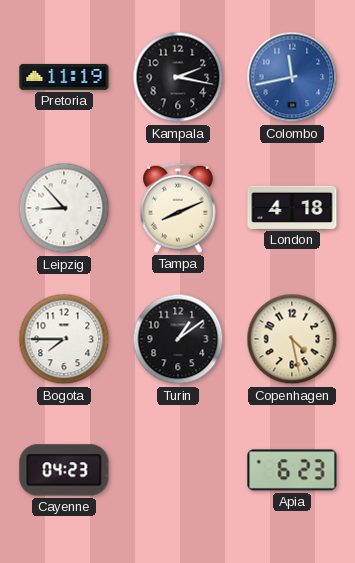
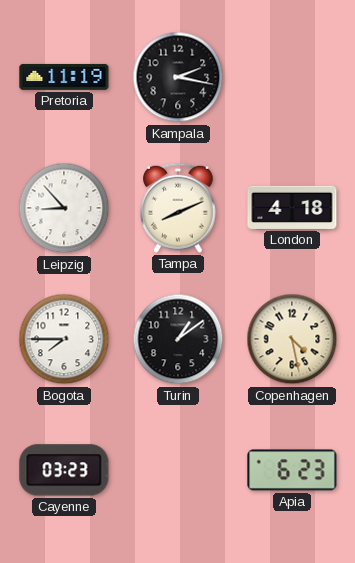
Colombo: 11:43 -> none (292, 77)
Cayenne: 04:23 -> 03:23 (64, 470)
